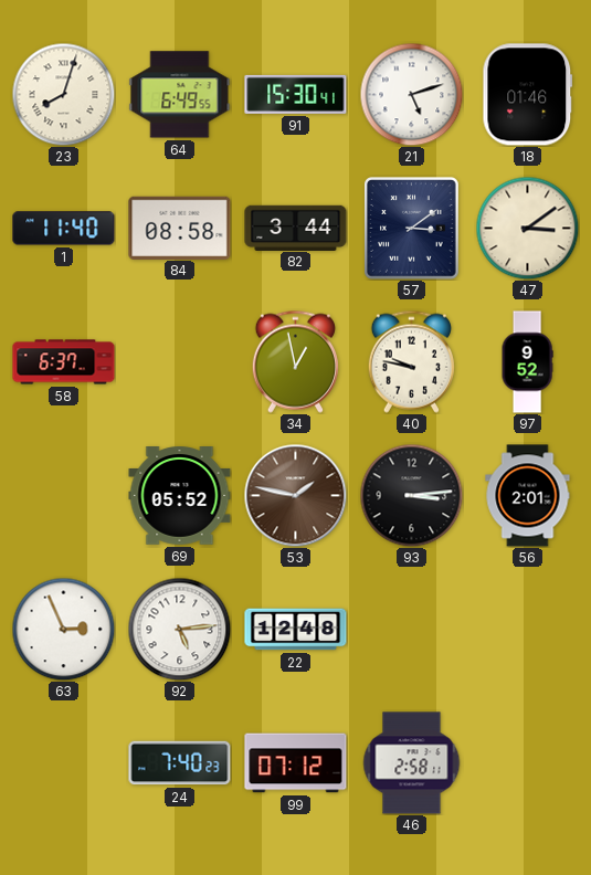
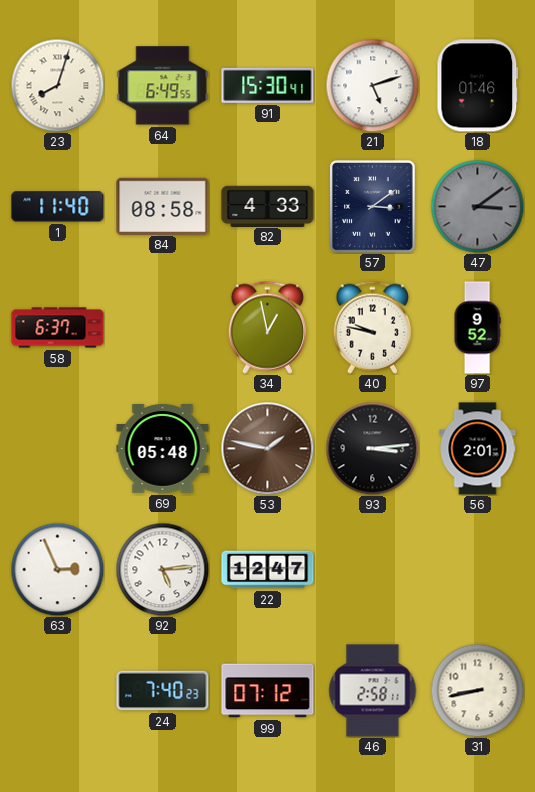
82: 3:44 -> 4:33 (268, 206)
47 dial: cream -> grey (477, 206)
69: 05:52 -> 05:48 (163, 449)
22: 12:48 -> 12:47 (268, 570)
31: none -> 8:43 (477, 690)
